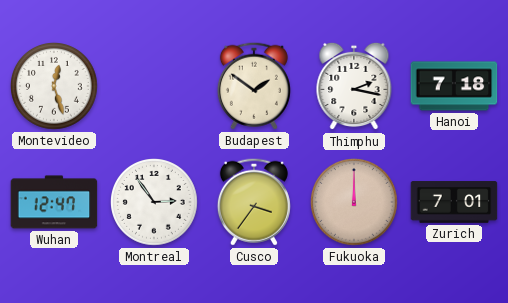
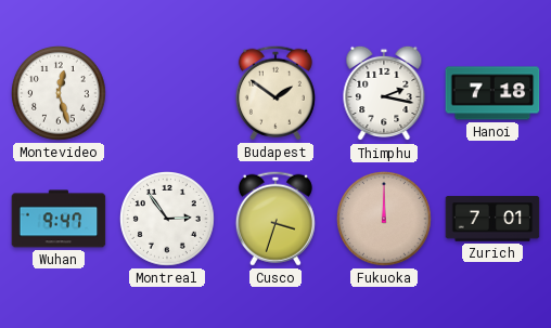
Wuhan: 12:47 -> 9:47 (59, 219)
Cusco: 3:36 -> 3:33 (275, 219)
